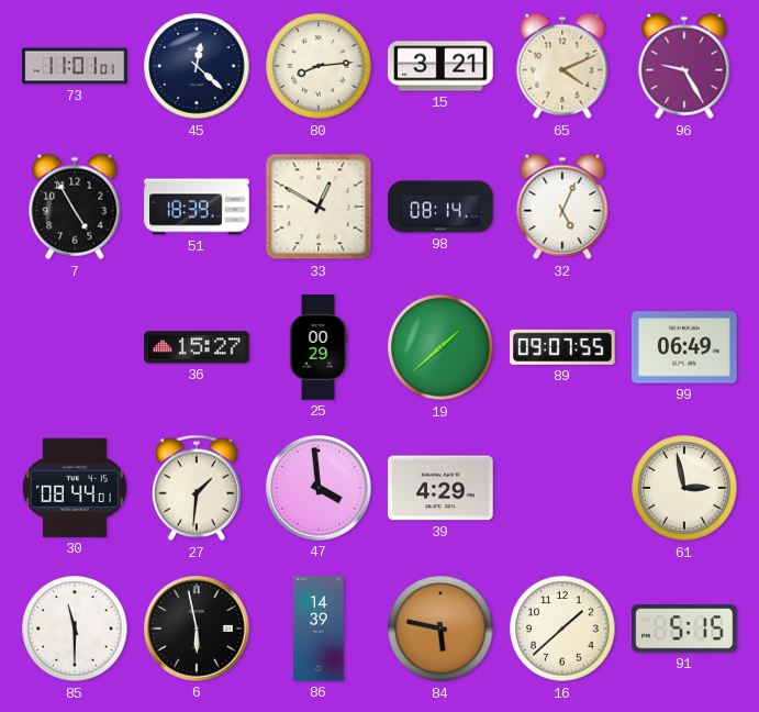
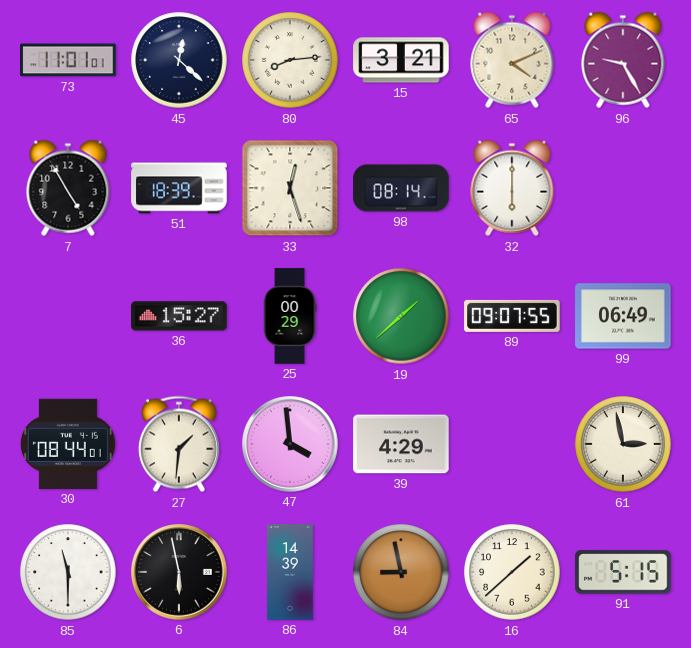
33: 12:50 -> 12:27 (290, 188)
32: 5:04 -> 6:00 (512, 188)
84: 5:47 -> 8:58 (401, 572)
